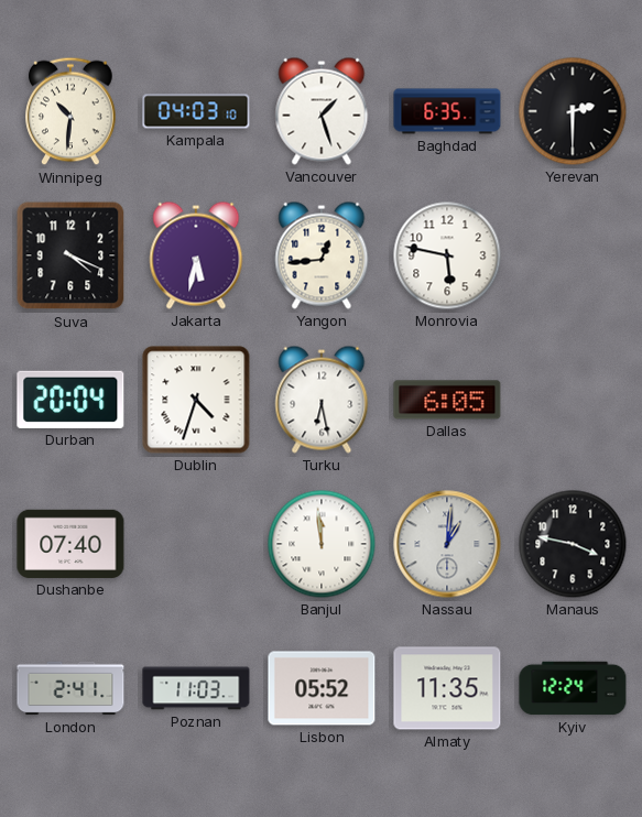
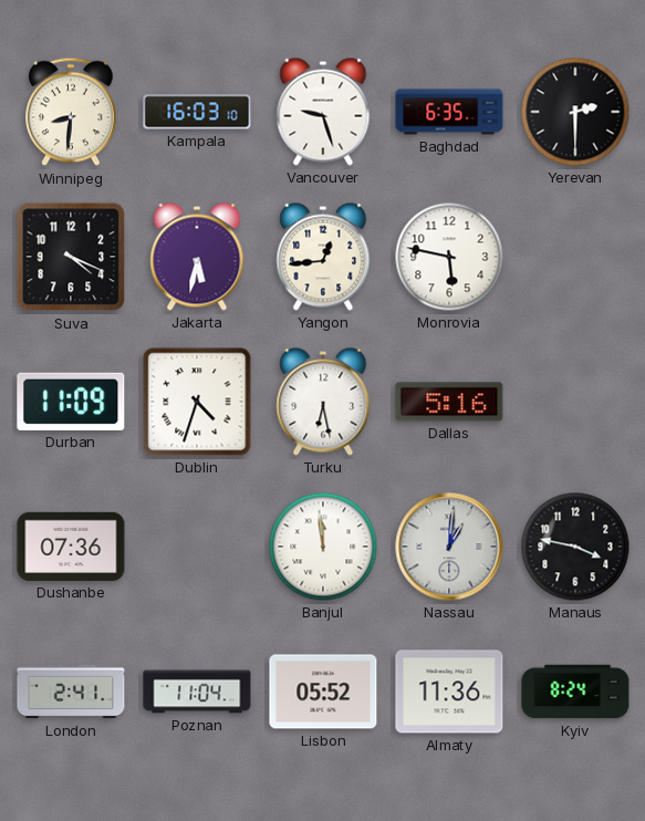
Winnipeg: 10:31 -> 8:31 (71, 112)
Kampala: 04:03 -> 16:03 (197, 112)
Vancouver: 1:27 -> 9:27 (323, 112)
Durban: 20:04 -> 11:09 (71, 402)
Dallas: 6:05 -> 5:16 (449, 402)
Dushanbe: 07:40 -> 07:36 (71, 547)
Poznan: 11:03 -> 11:04 (197, 692)
Almaty: 11:35 -> 11:36 (449, 692)
Kyiv: 12:24 -> 8:24 (575, 692)
